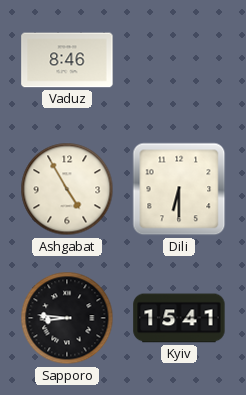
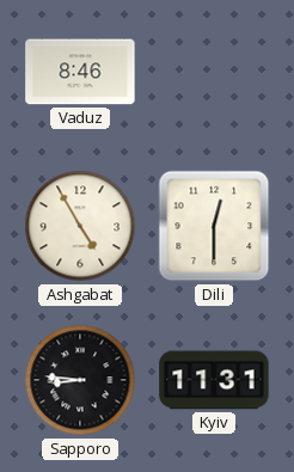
Dili: 6:30 -> 12:30 (214, 226)
Kyiv: 15:41 -> 11:31 (214, 380)
